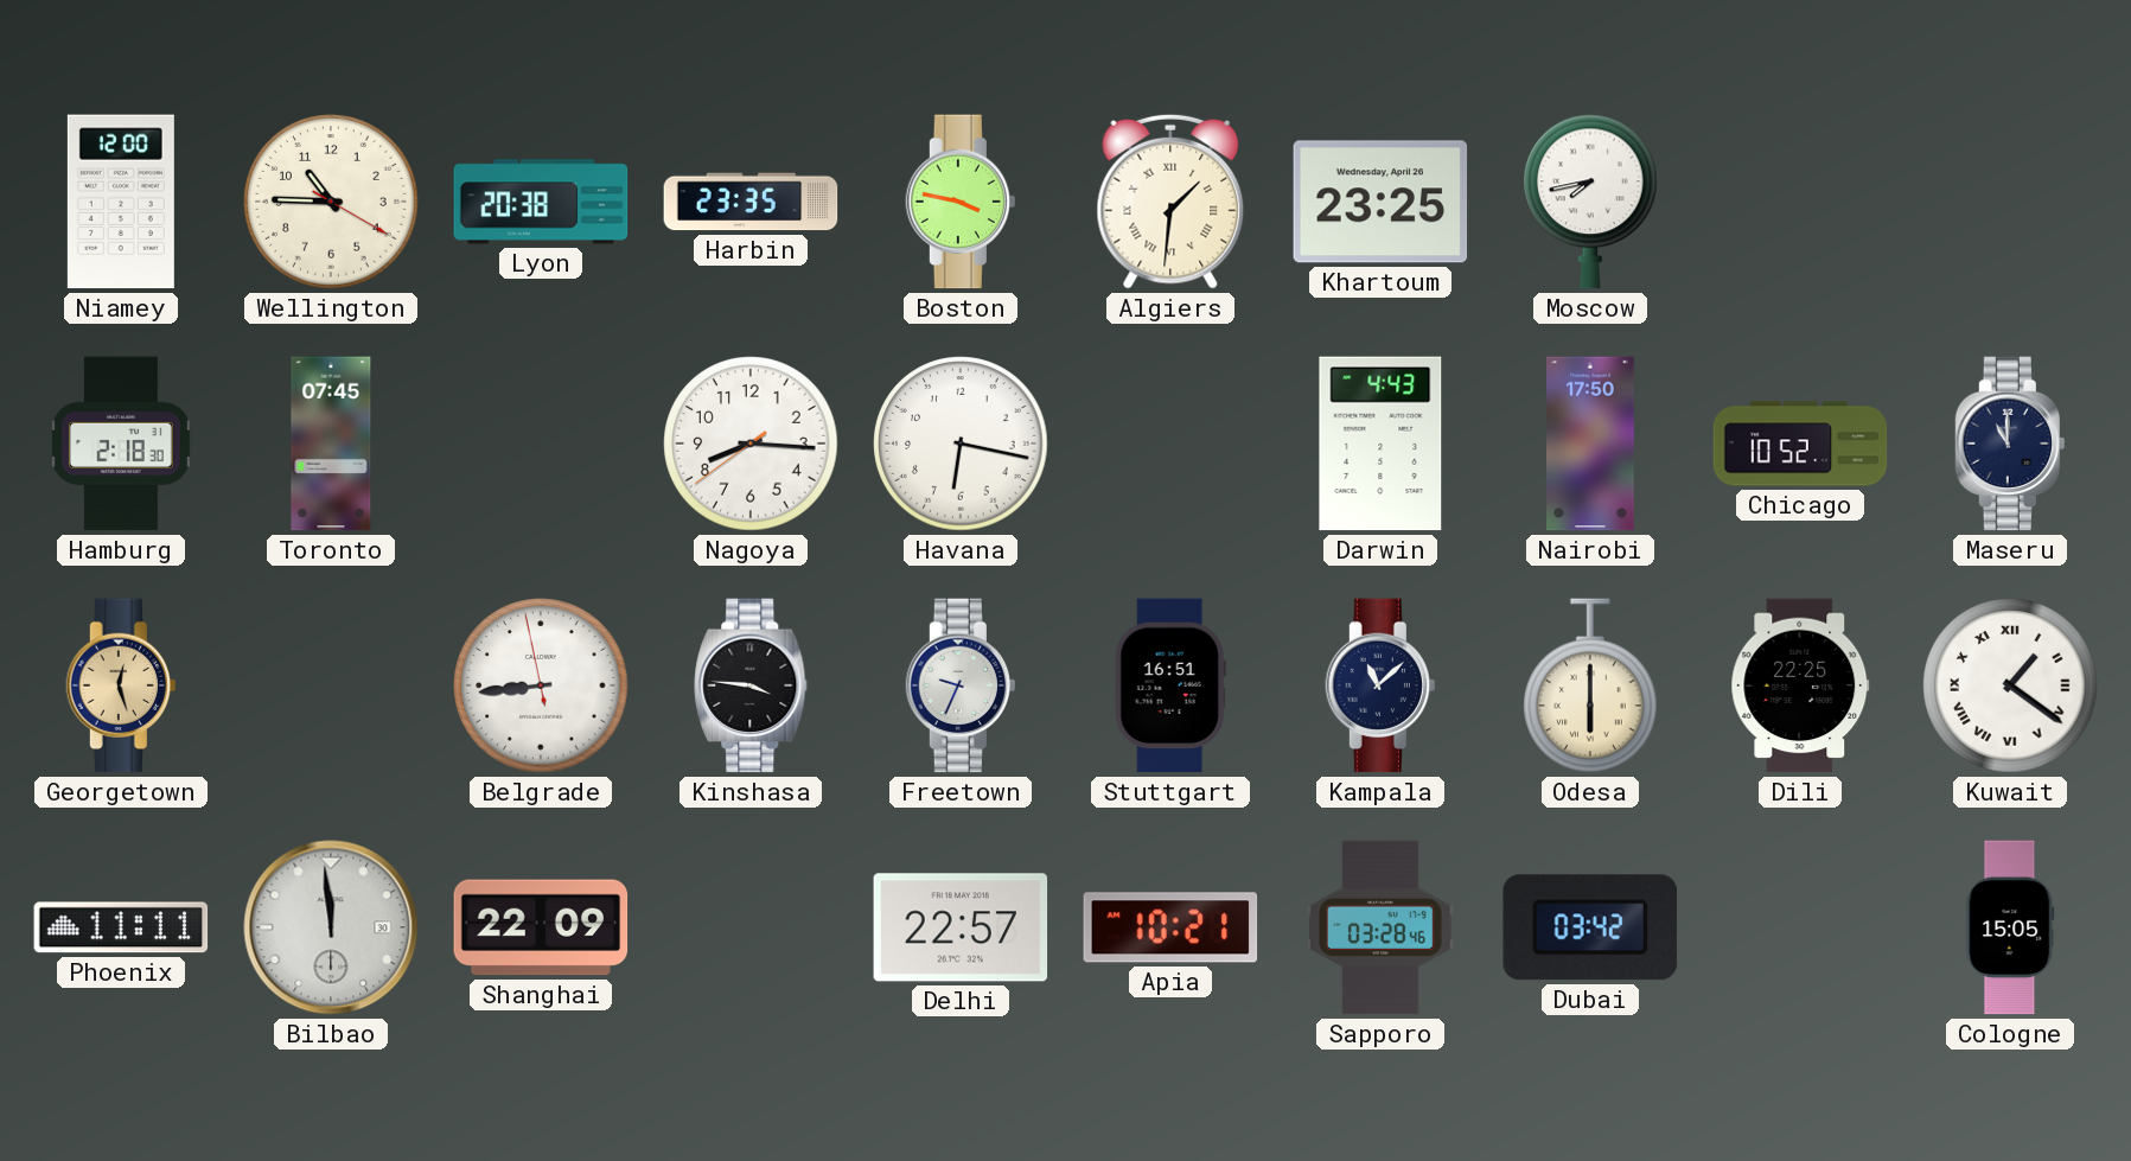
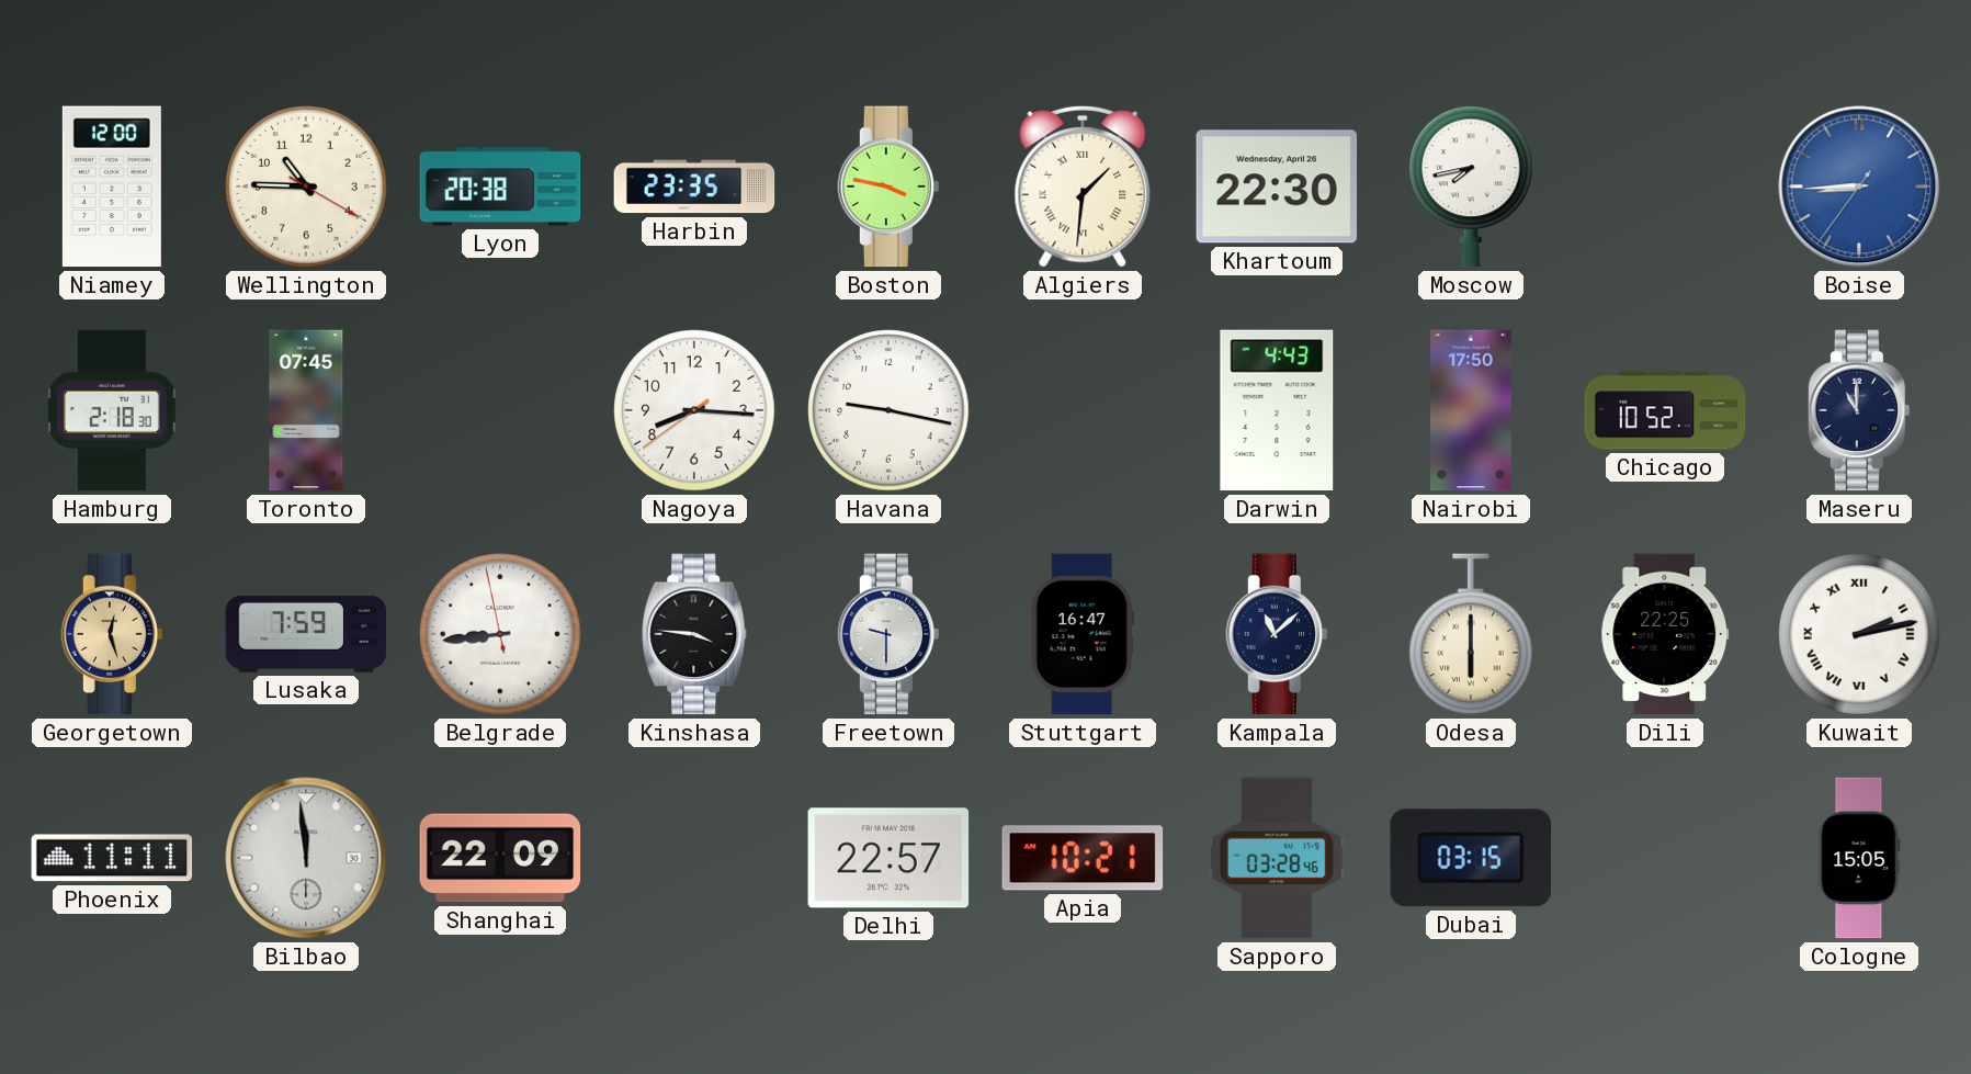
Khartoum: 23:25 -> 22:30 (1277, 186)
Boise: none -> 8:44 (1859, 186)
Havana: 6:17 -> 9:17 (888, 410)
Lusaka: none -> 7:59 (306, 634)
Freetown: 9:34 -> 9:30 (887, 634)
Stuttgart: 16:51 -> 16:47 (1083, 634)
Kuwait: 1:21 -> 2:13 (1859, 634)
Dubai: 03:42 -> 03:15 (1471, 858)
